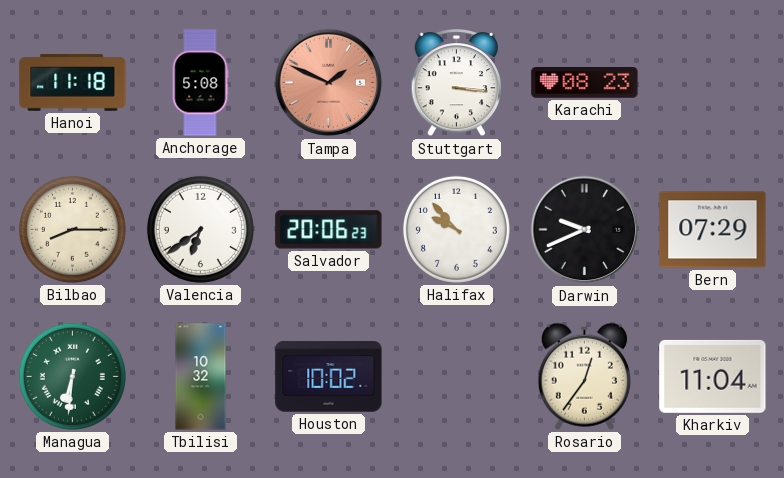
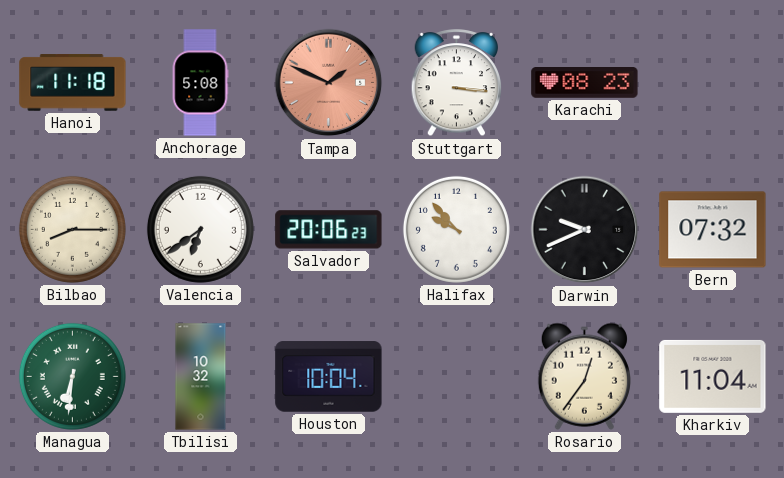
Bern: 07:29 -> 07:32 (713, 230)
Houston: 10:02 -> 10:04 (329, 377)
